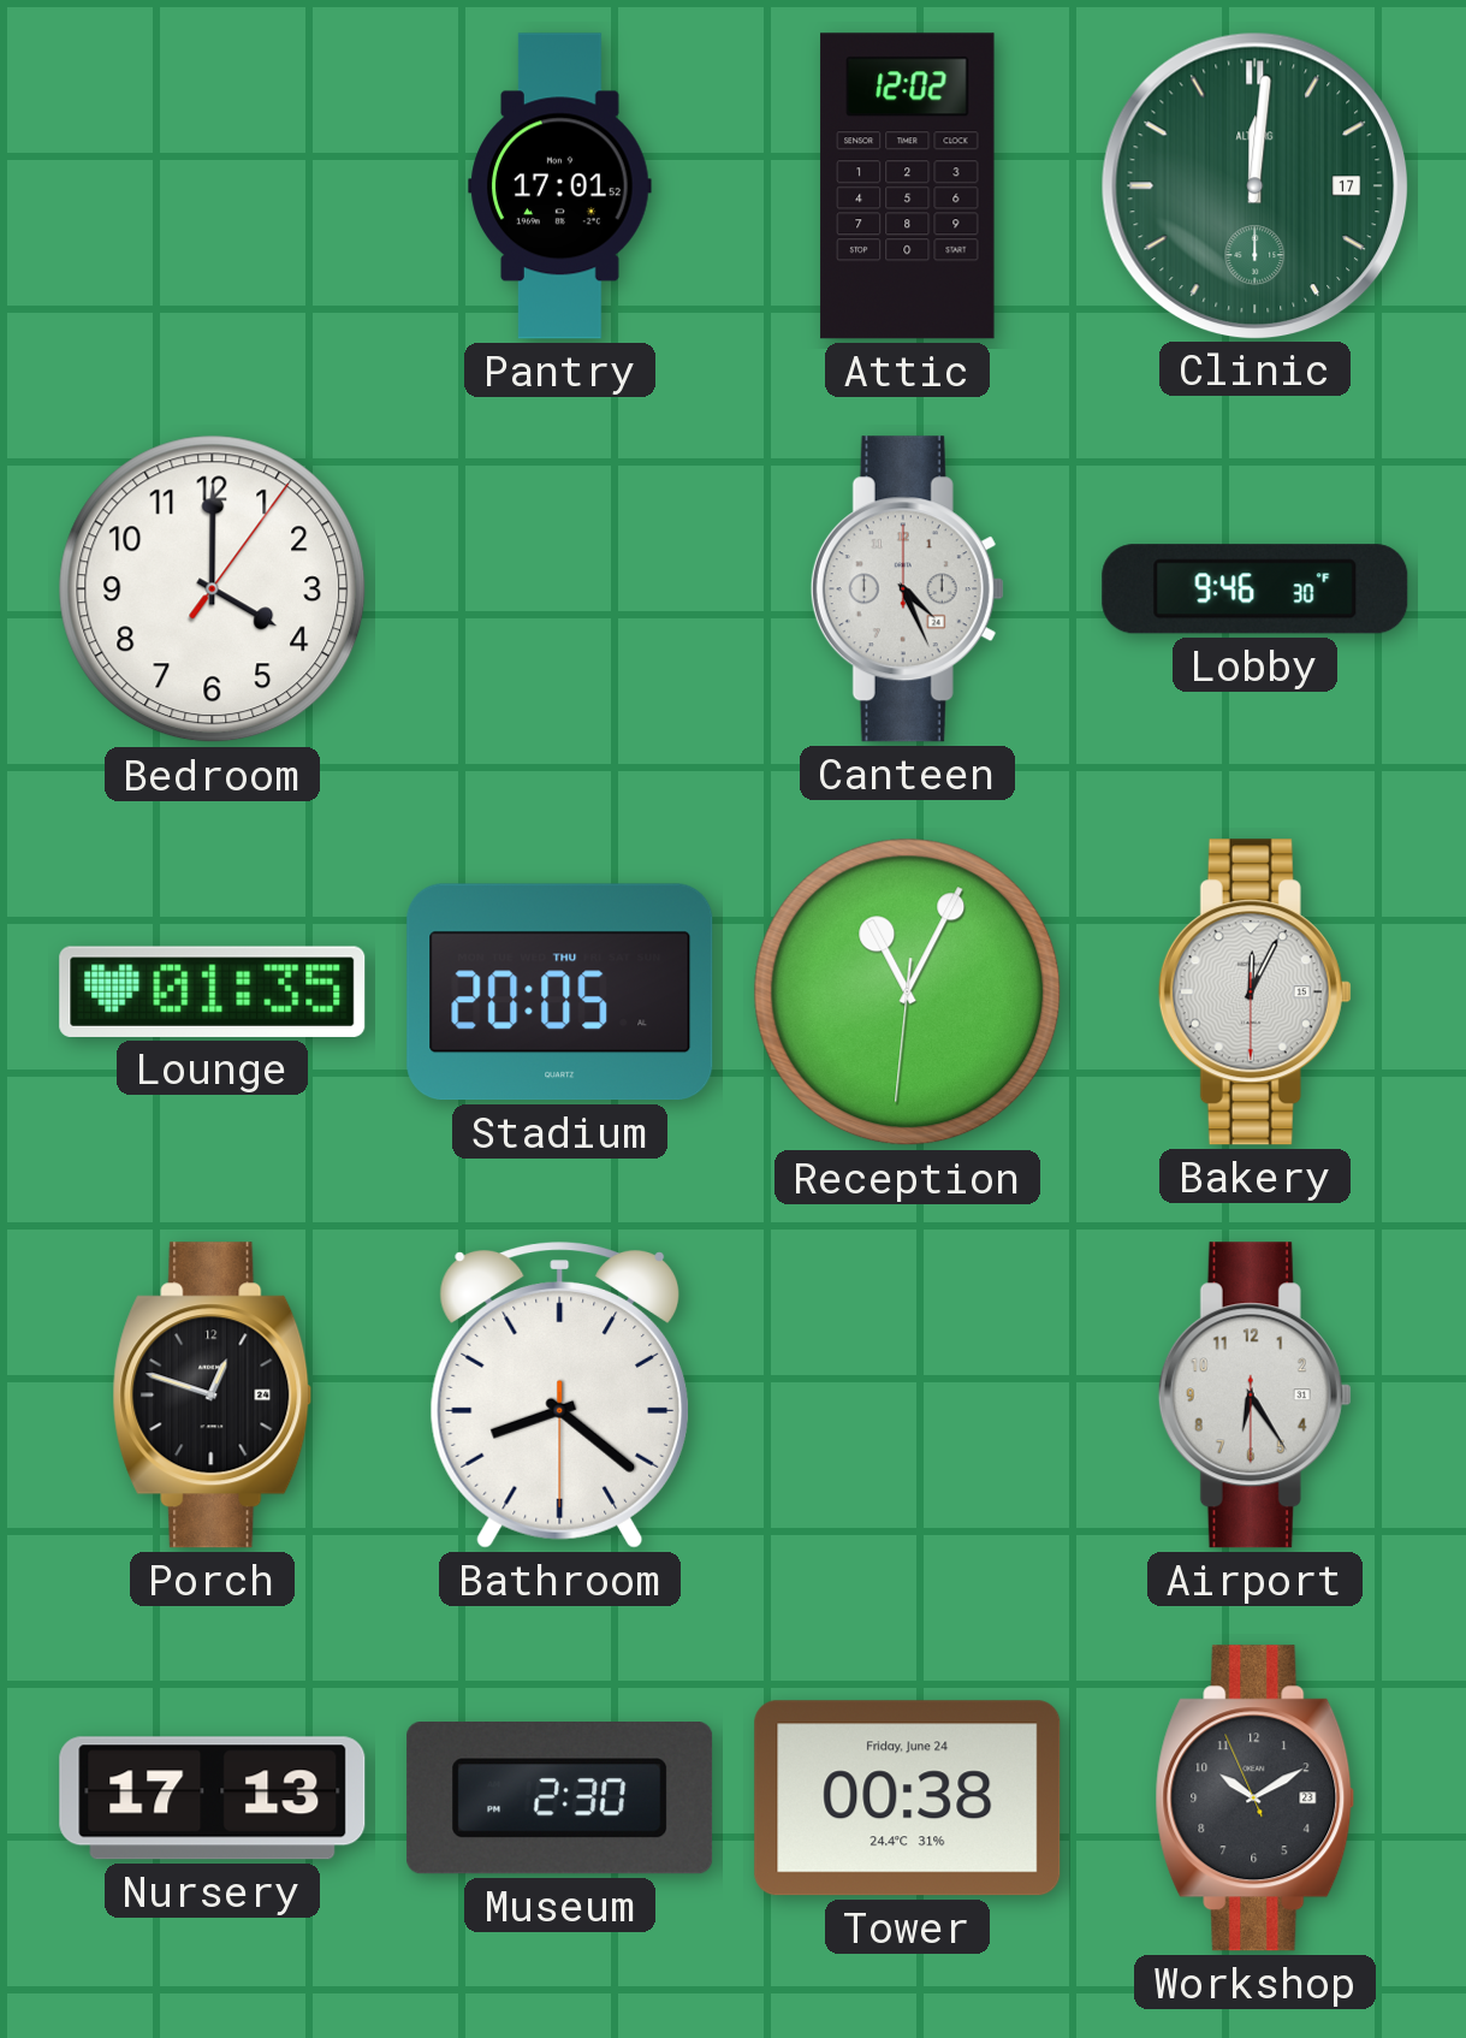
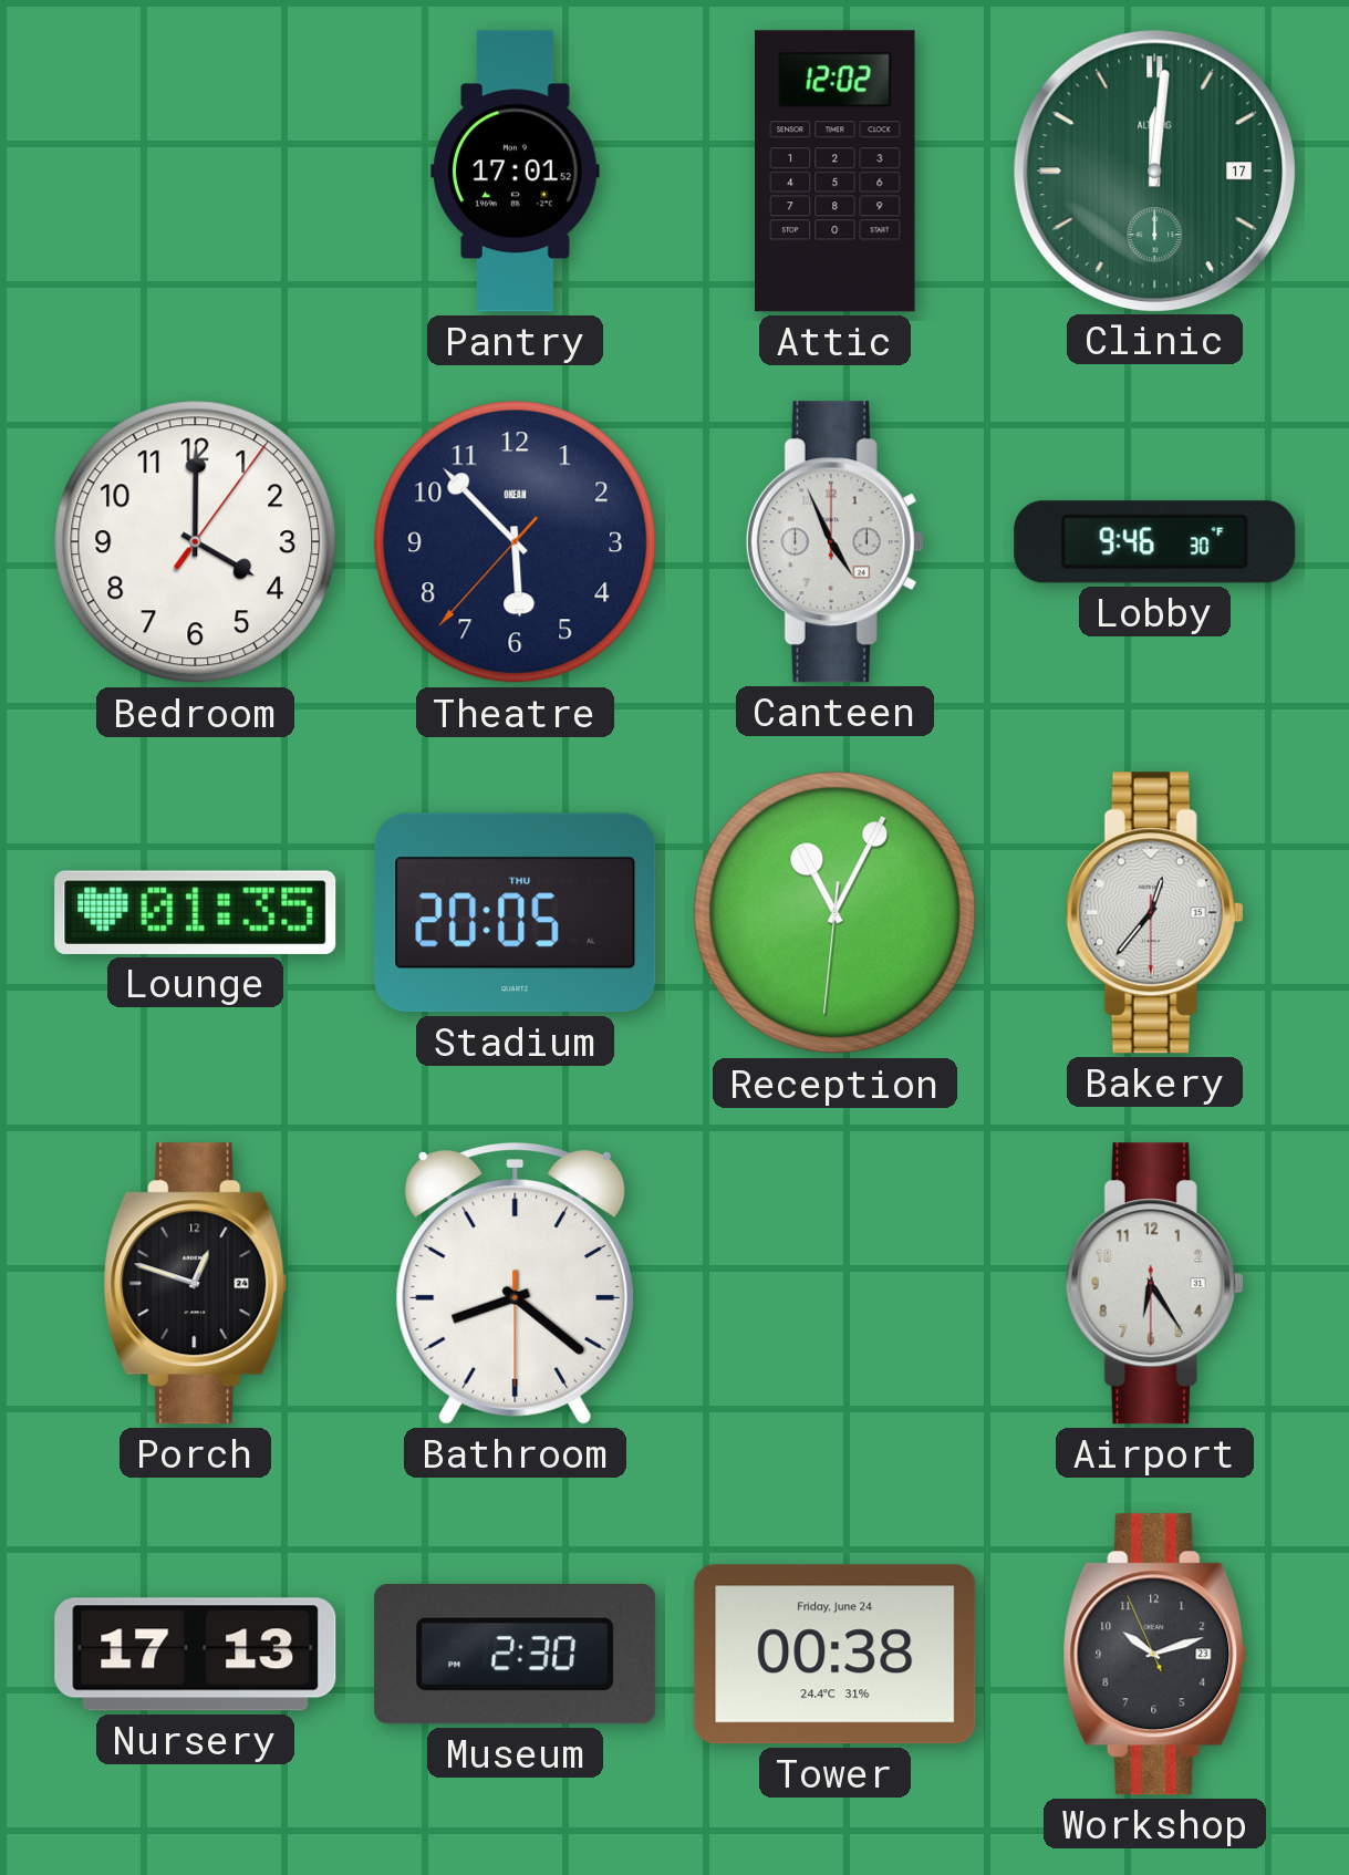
Theatre: none -> 5:52 (516, 542)
Canteen: 4:26 -> 4:56 (834, 542)
Bakery: 12:04 -> 12:36 (1154, 913)
Workshop: 10:09 -> 10:11 (1155, 1655)
